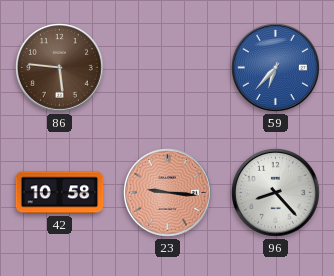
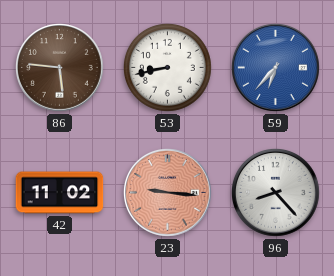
53: none -> 8:43 (167, 67)
42: 10:58 -> 11:02 (60, 193)
